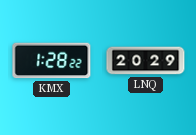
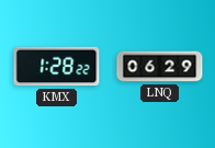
LNQ: 20:29 -> 06:29 (160, 67)
